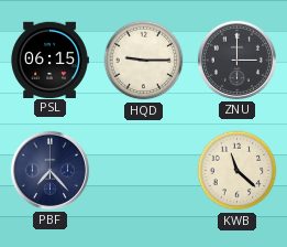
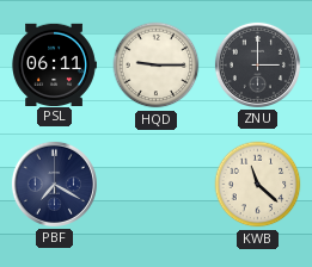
PSL: 06:15 -> 06:11 (54, 64)
PBF: 7:23 -> 7:20 (54, 184)
